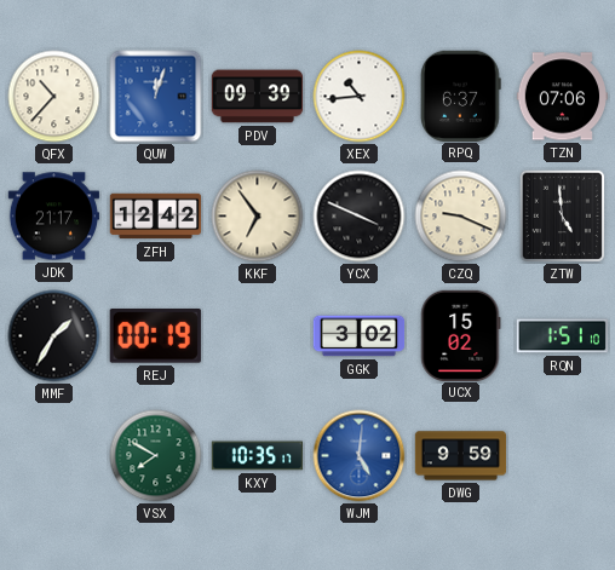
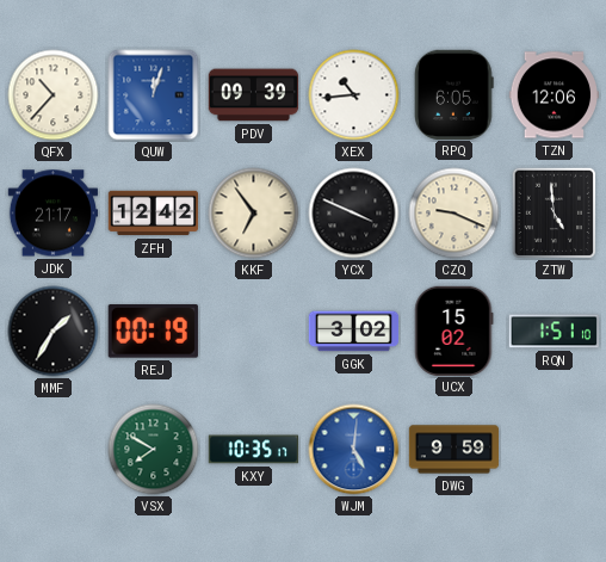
RPQ: 6:37 -> 6:05 (455, 94)
TZN: 07:06 -> 12:06 (554, 95)
